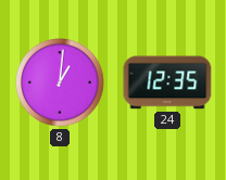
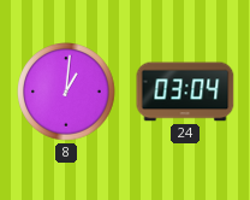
24: 12:35 -> 03:04 (185, 92)
